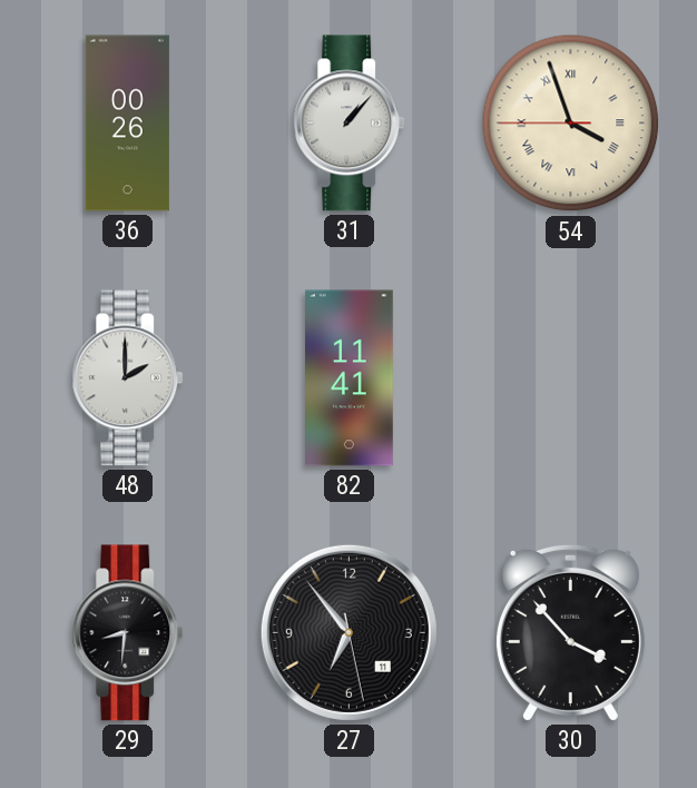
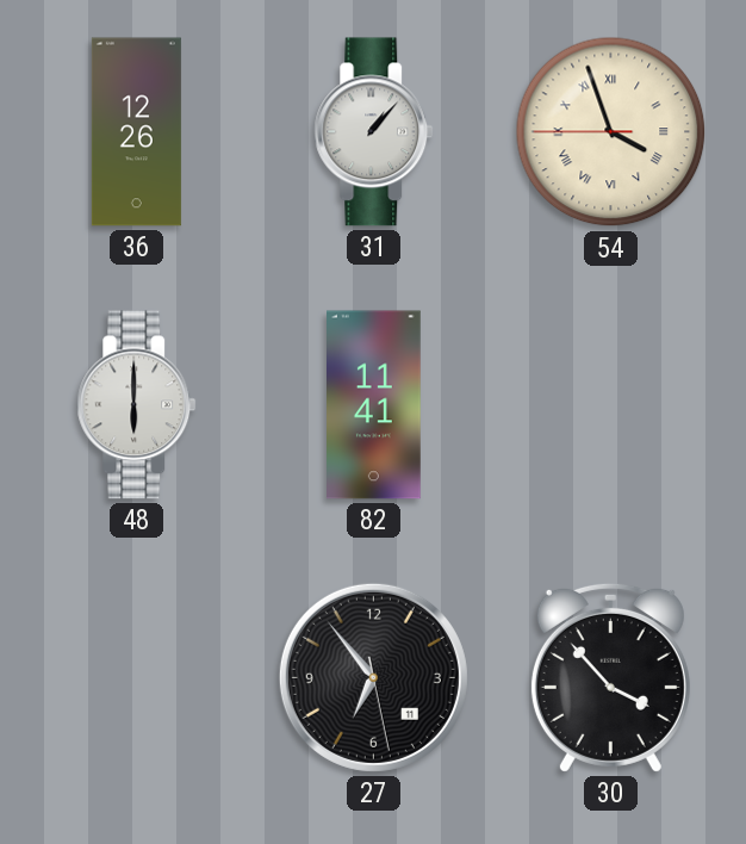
36: 00:26 -> 12:26 (136, 132)
48: 2:00 -> 6:00 (137, 405)
29: 8:31 -> none (128, 633)
